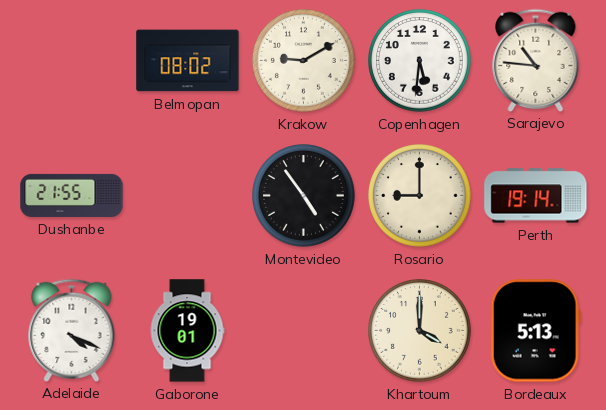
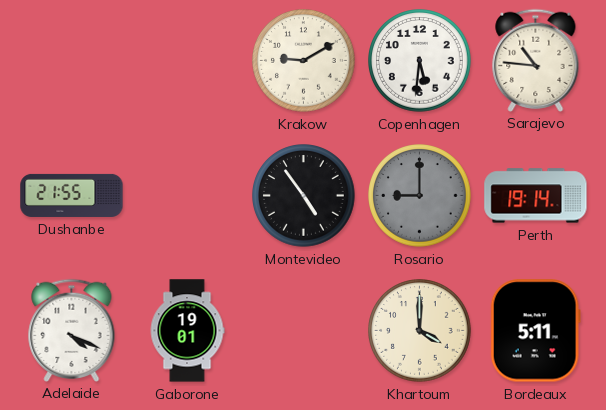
Belmopan: 08:02 -> none (188, 61)
Rosario dial: cream -> grey (420, 196)
Bordeaux: 5:13 -> 5:11 (535, 331)
